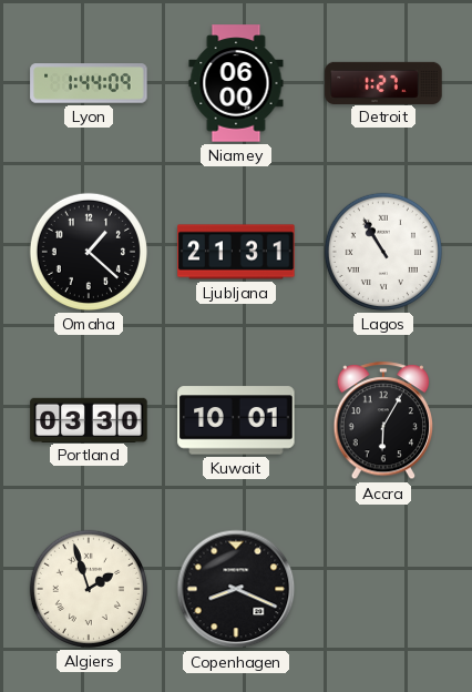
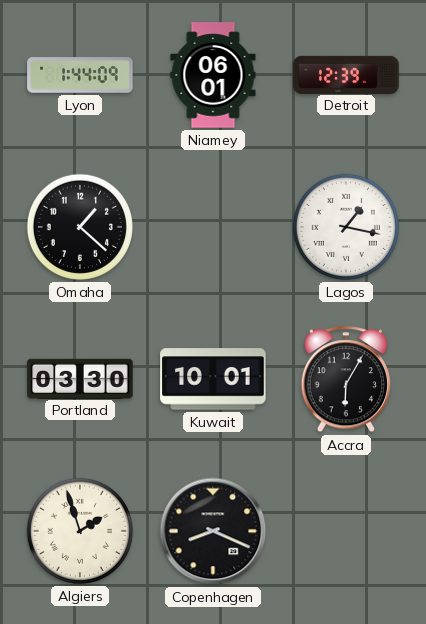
Niamey: 06:00 -> 06:01 (213, 75)
Detroit: 1:27 -> 12:39 (346, 74)
Ljubljana: 21:31 -> none (236, 252)
Lagos: 10:55 -> 1:17 (346, 227)
